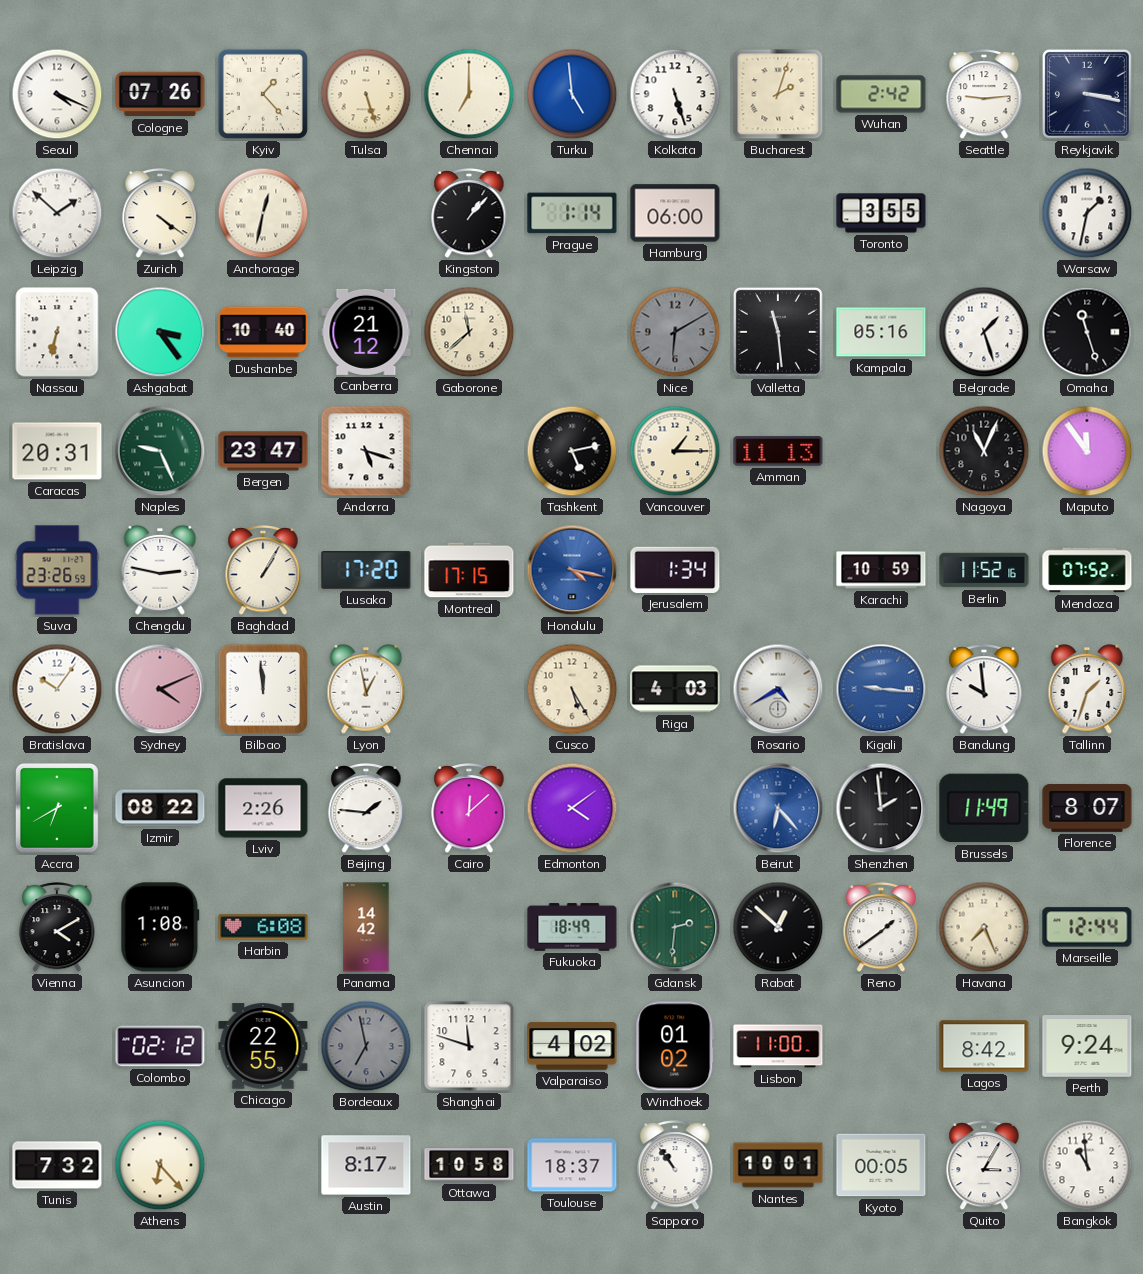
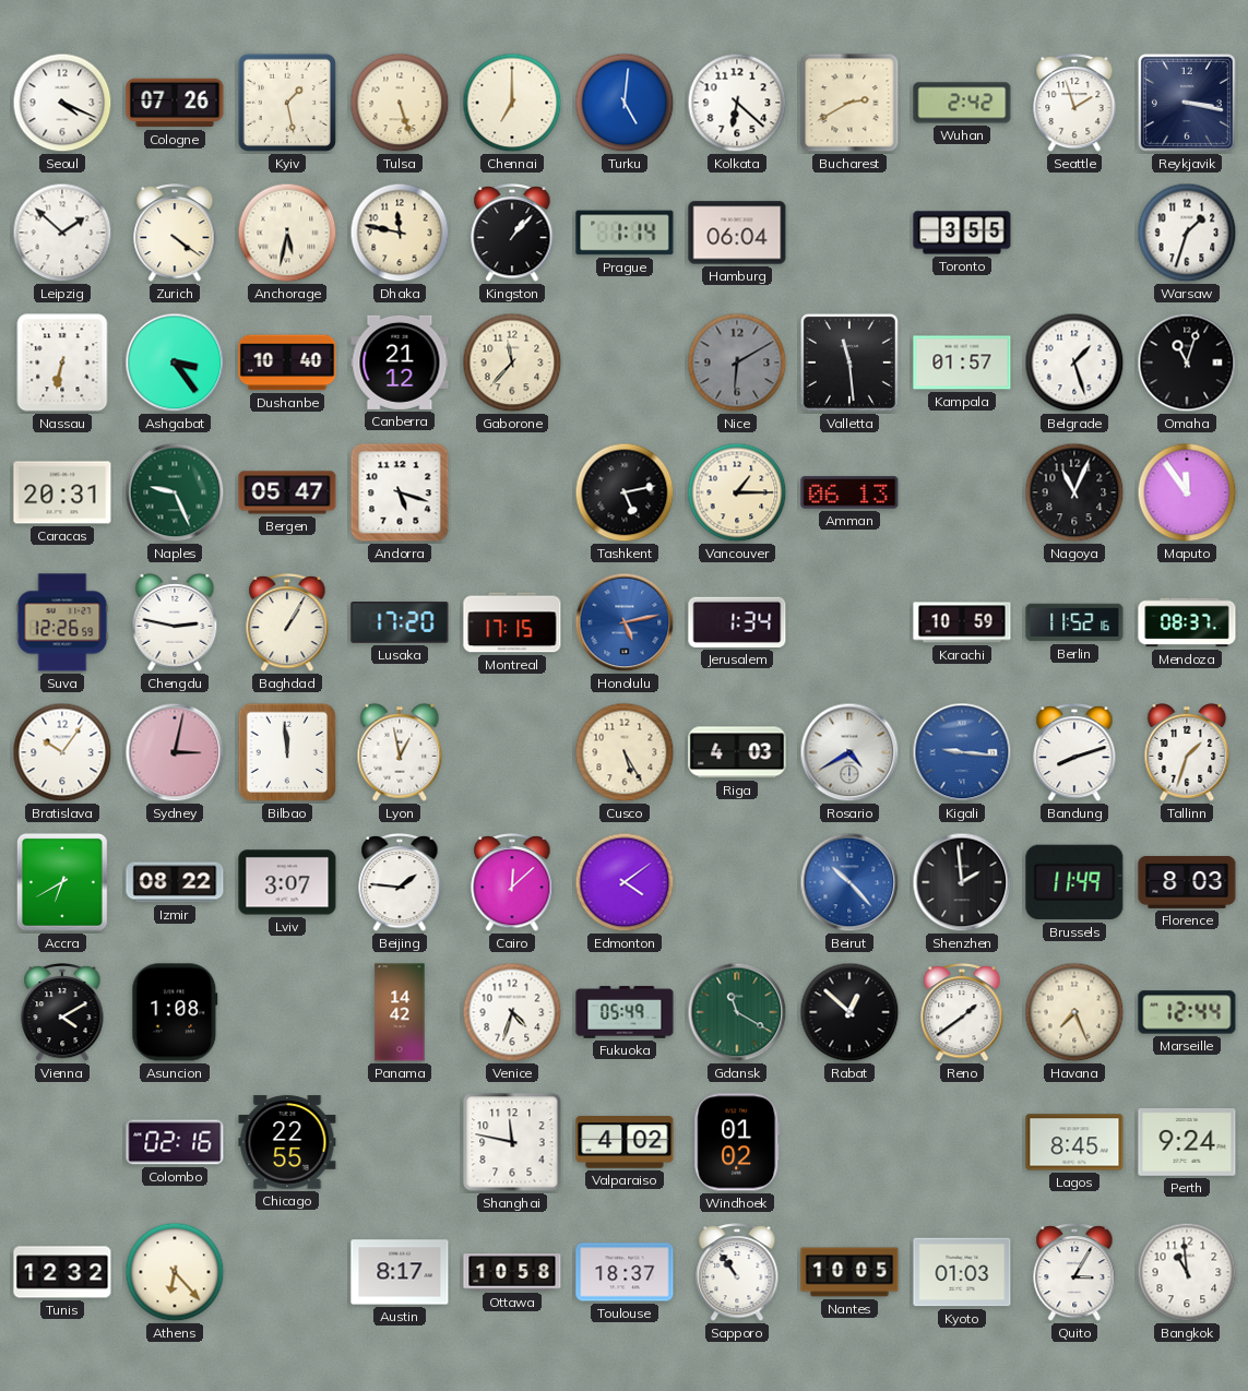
Kyiv: 1:23 -> 1:28 (287, 103)
Turku: 4:59 -> 5:01 (625, 103)
Kolkata: 5:27 -> 6:22 (737, 103)
Bucharest: 2:03 -> 2:40 (849, 103)
Seattle: 9:14 -> 1:57 (1074, 104)
Anchorage: 12:32 -> 5:32 (287, 233)
Dhaka: none -> 11:47 (400, 233)
Hamburg: 06:00 -> 06:04 (737, 233)
Warsaw: 1:32 -> 1:33 (1187, 233)
Gaborone: 11:38 -> 11:37 (512, 362)
Kampala: 05:16 -> 01:57 (962, 362)
Omaha: 11:27 -> 11:03 (1187, 362)
Bergen: 23:47 -> 05:47 (287, 492)
Amman: 11:13 -> 06:13 (849, 492)
Suva: 23:26 -> 12:26 (62, 622)
Honolulu: 4:17 -> 5:13 (625, 622)
Mendoza: 07:52 -> 08:37 (1187, 622)
Sydney: 4:11 -> 3:02 (175, 752)
Bandung: 9:59 -> 8:12 (1074, 753)
Lviv: 2:26 -> 3:07 (287, 882)
Beirut: 6:23 -> 10:23 (849, 882)
Florence: 8:07 -> 8:03 (1187, 882)
Harbin: 6:08 -> none (263, 927)
Venice: none -> 4:33 (512, 1012)
Fukuoka: 18:49 -> 05:49 (625, 1012)
Gdansk: 2:31 -> 11:20 (737, 1012)
Colombo: 02:12 -> 02:16 (175, 1142)
Bordeaux: 6:58 -> none (366, 1046)
Shanghai: 11:48 -> 11:47 (512, 1142)
Lisbon: 11:00 -> none (778, 1046)
Lagos: 8:42 -> 8:45 (1074, 1142)
Tunis: 7:32 -> 12:32 (62, 1272)
Nantes: 10:01 -> 10:05 (849, 1272)
Kyoto: 00:05 -> 01:03 (962, 1272)
